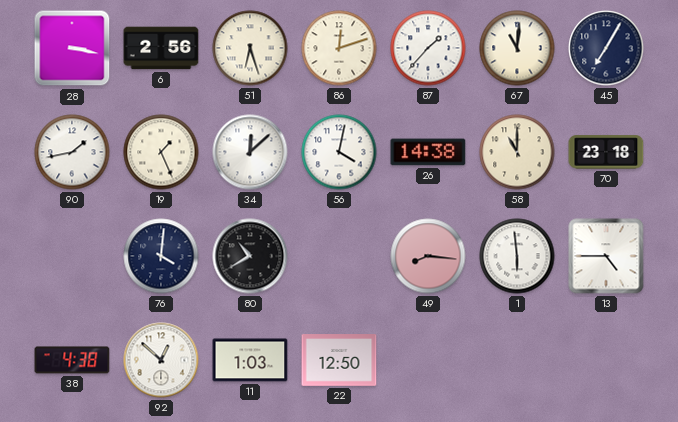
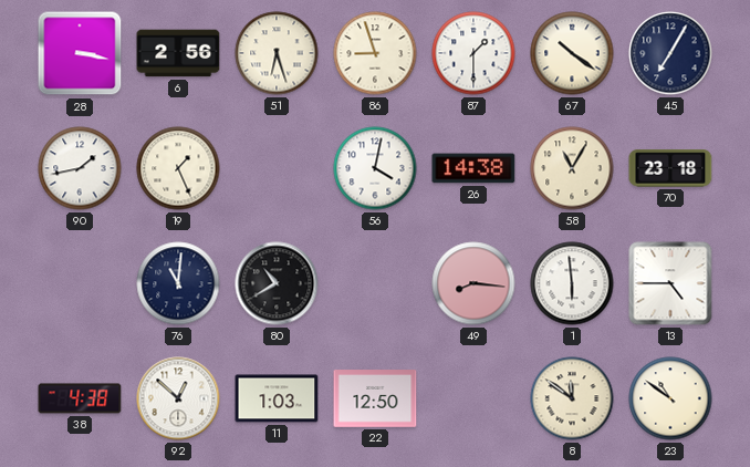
86: 12:12 -> 8:57 (375, 53)
87: 1:37 -> 1:30 (473, 53)
67: 11:01 -> 10:21 (572, 53)
34: 12:08 -> none (250, 152)
58: 11:00 -> 11:05 (572, 168)
76: 4:01 -> 11:01 (178, 283)
8: none -> 11:51 (572, 398)
23: none -> 10:51 (670, 398)
